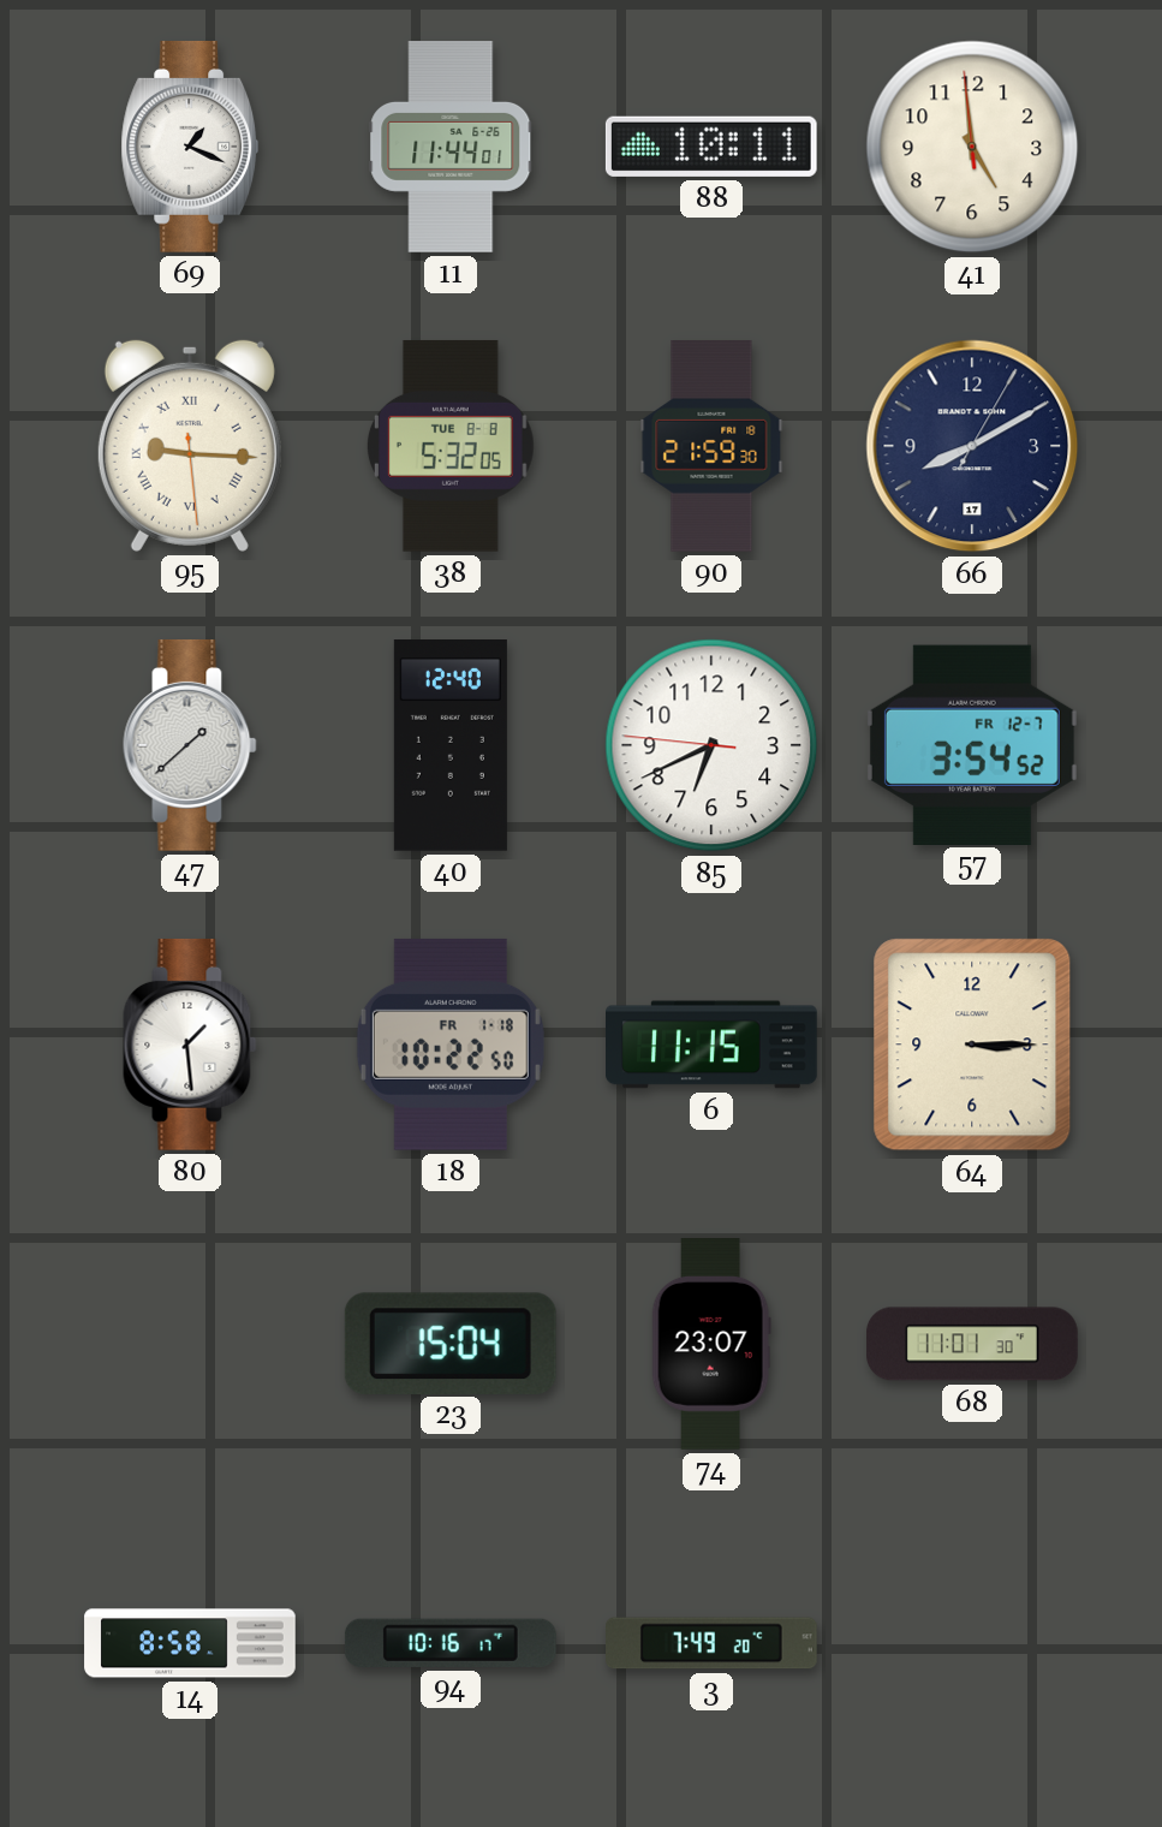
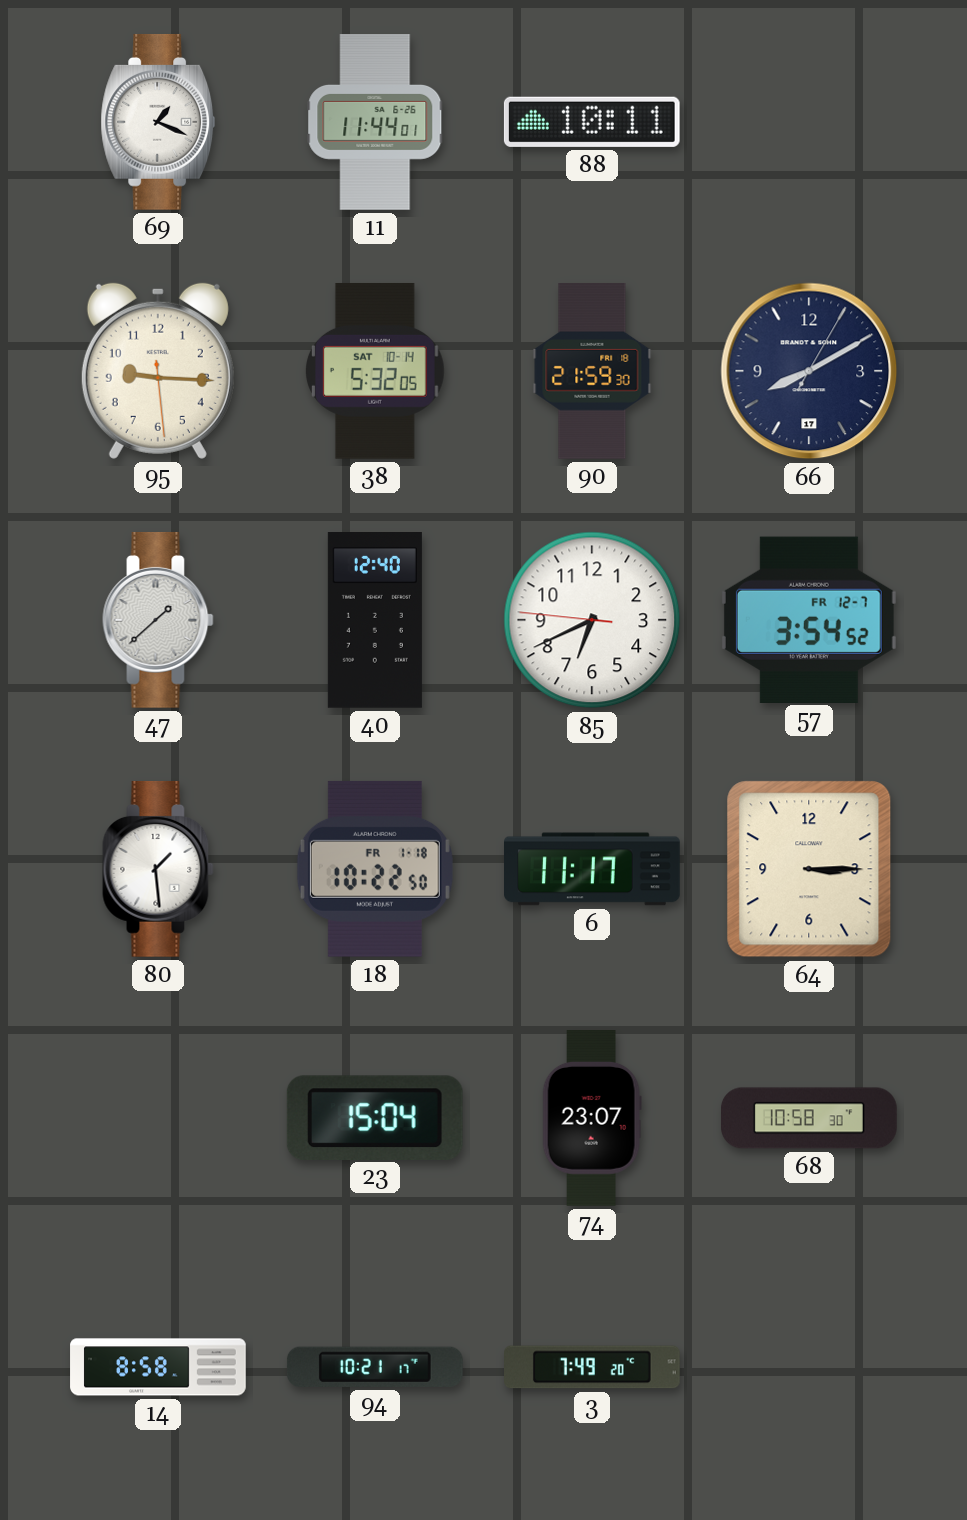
41: 4:58 -> none (972, 147)
95 numerals: Roman -> Arabic (158, 371)
38 date: TUE 8-8 -> SAT 10-14 (375, 371)
6: 11:15 -> 11:17 (593, 869)
68: 11:01 -> 10:58 (810, 1118)
94: 10:16 -> 10:21 (375, 1367)
